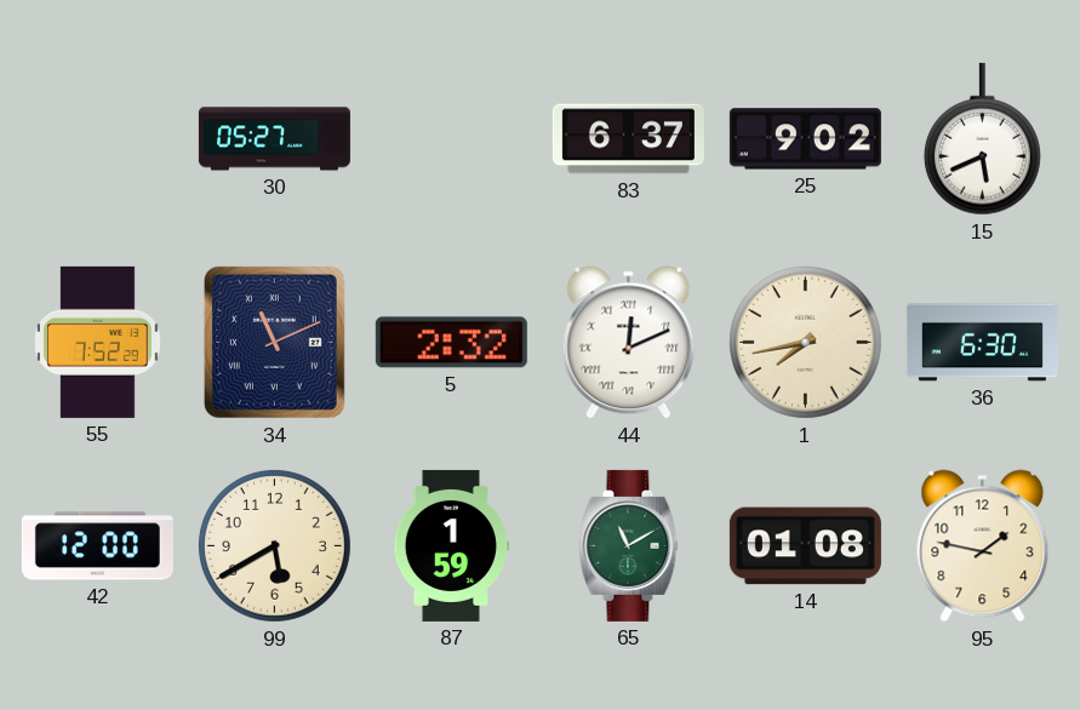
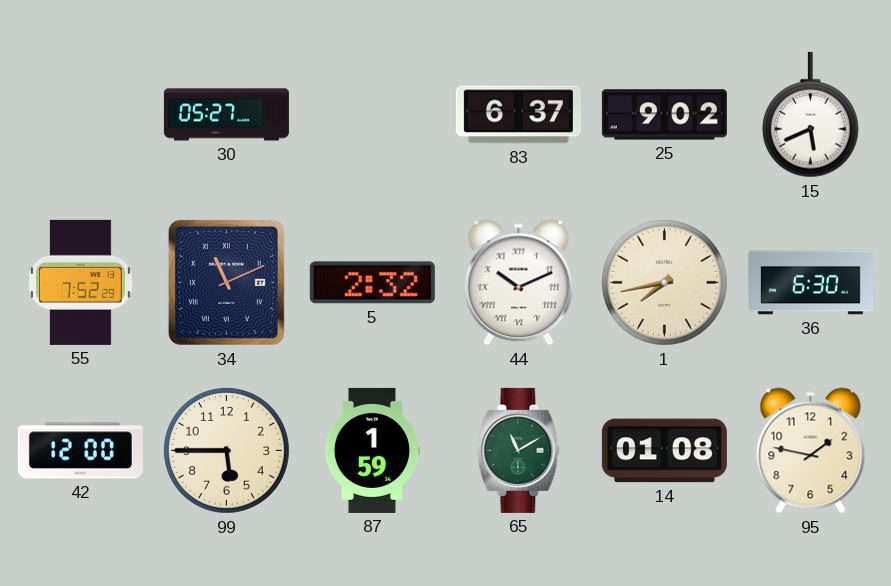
44: 12:11 -> 10:11 (519, 283)
99: 5:40 -> 5:45 (226, 450)
